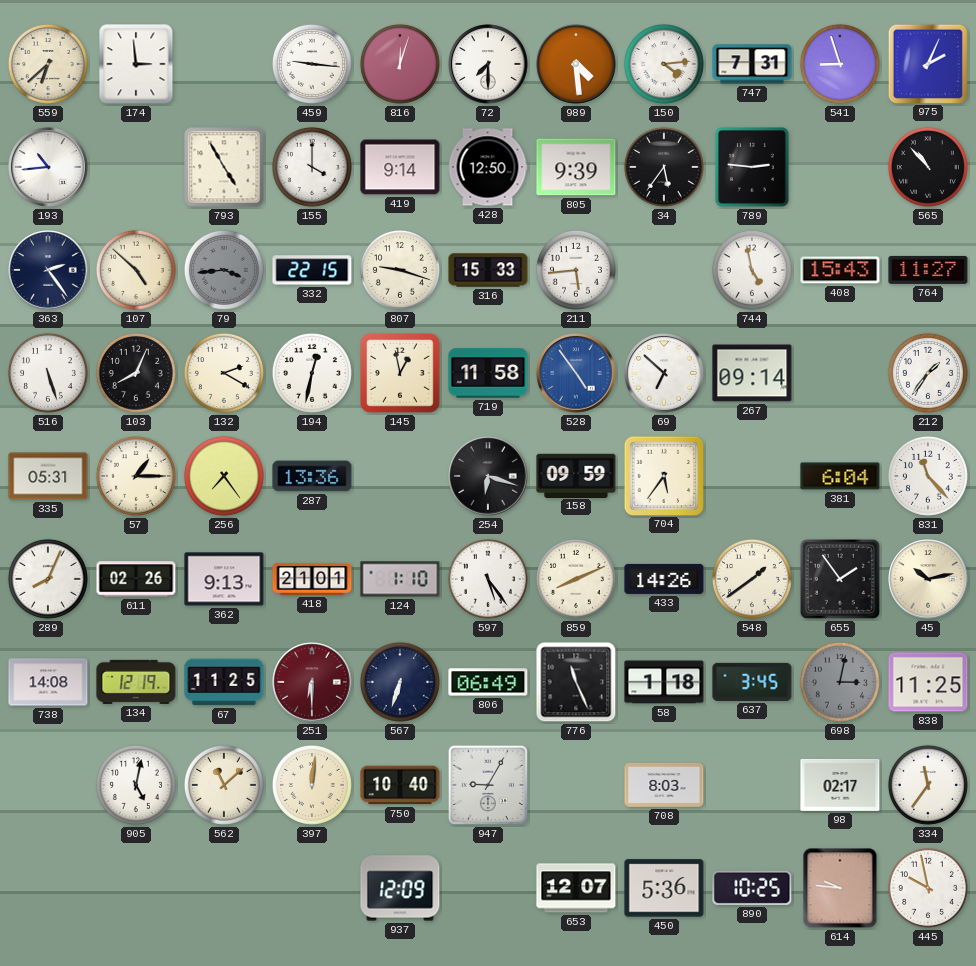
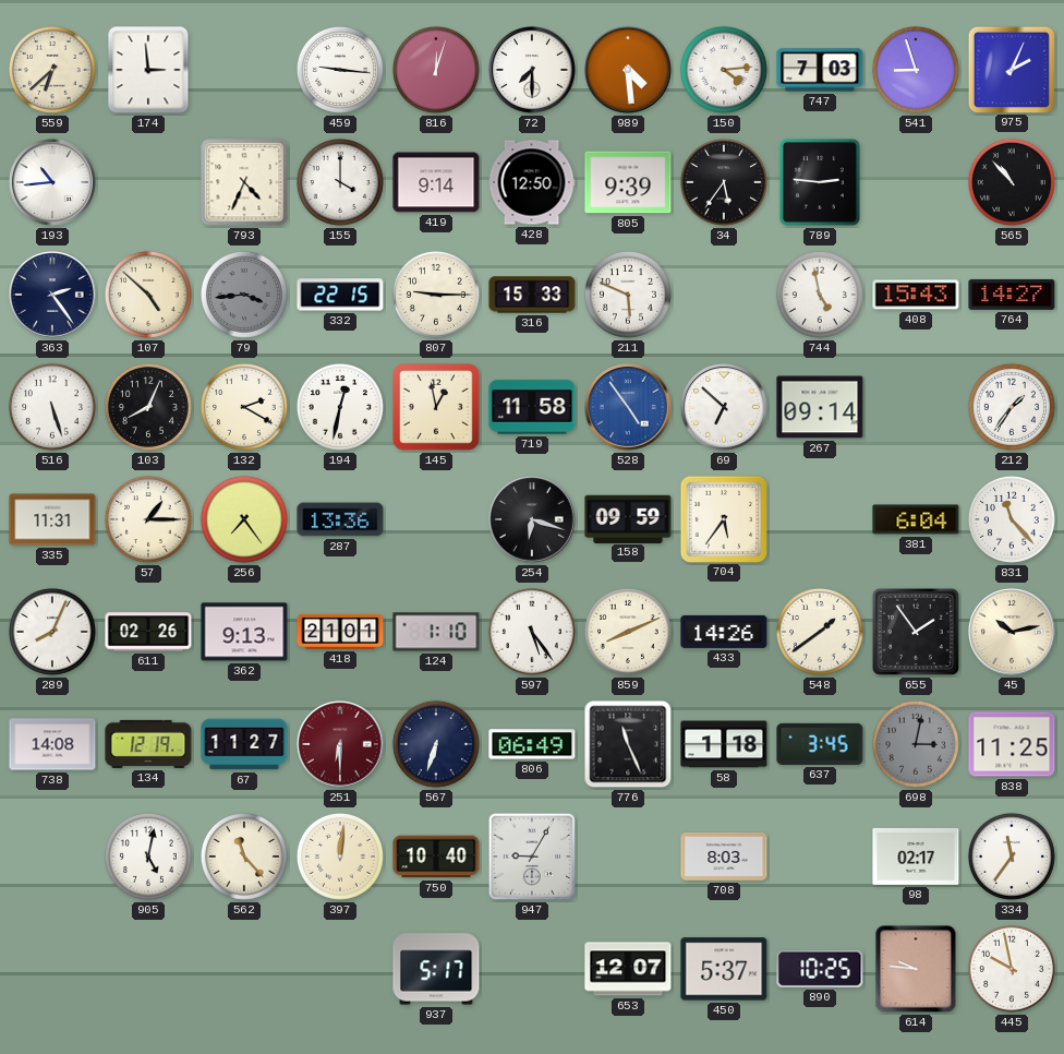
747: 7:31 -> 7:03 (820, 70)
793: 4:55 -> 4:34 (244, 182)
807: 9:18 -> 9:15 (436, 295)
211: 5:44 -> 5:49 (628, 295)
764: 11:27 -> 14:27 (1012, 295)
335: 05:31 -> 11:31 (52, 519)
67: 11:25 -> 11:27 (244, 744)
562: 11:08 -> 11:23 (244, 857)
937: 12:09 -> 5:17 (436, 969)
450: 5:36 -> 5:37 (724, 969)
